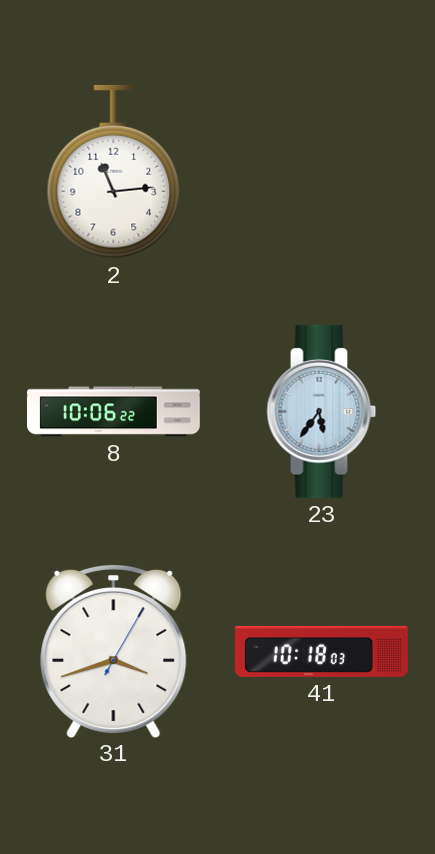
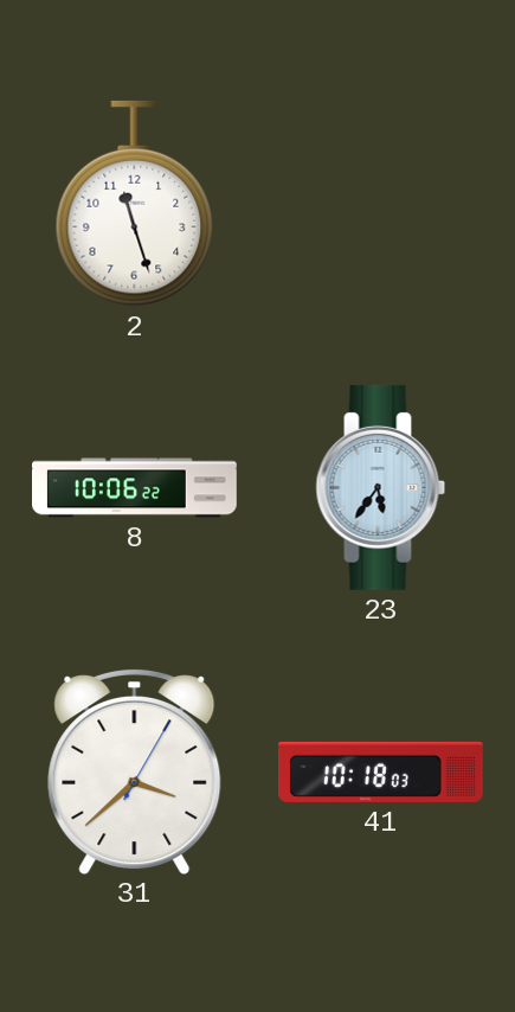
2: 11:14 -> 11:27 (135, 204)
31: 3:42 -> 3:38 (135, 770)
